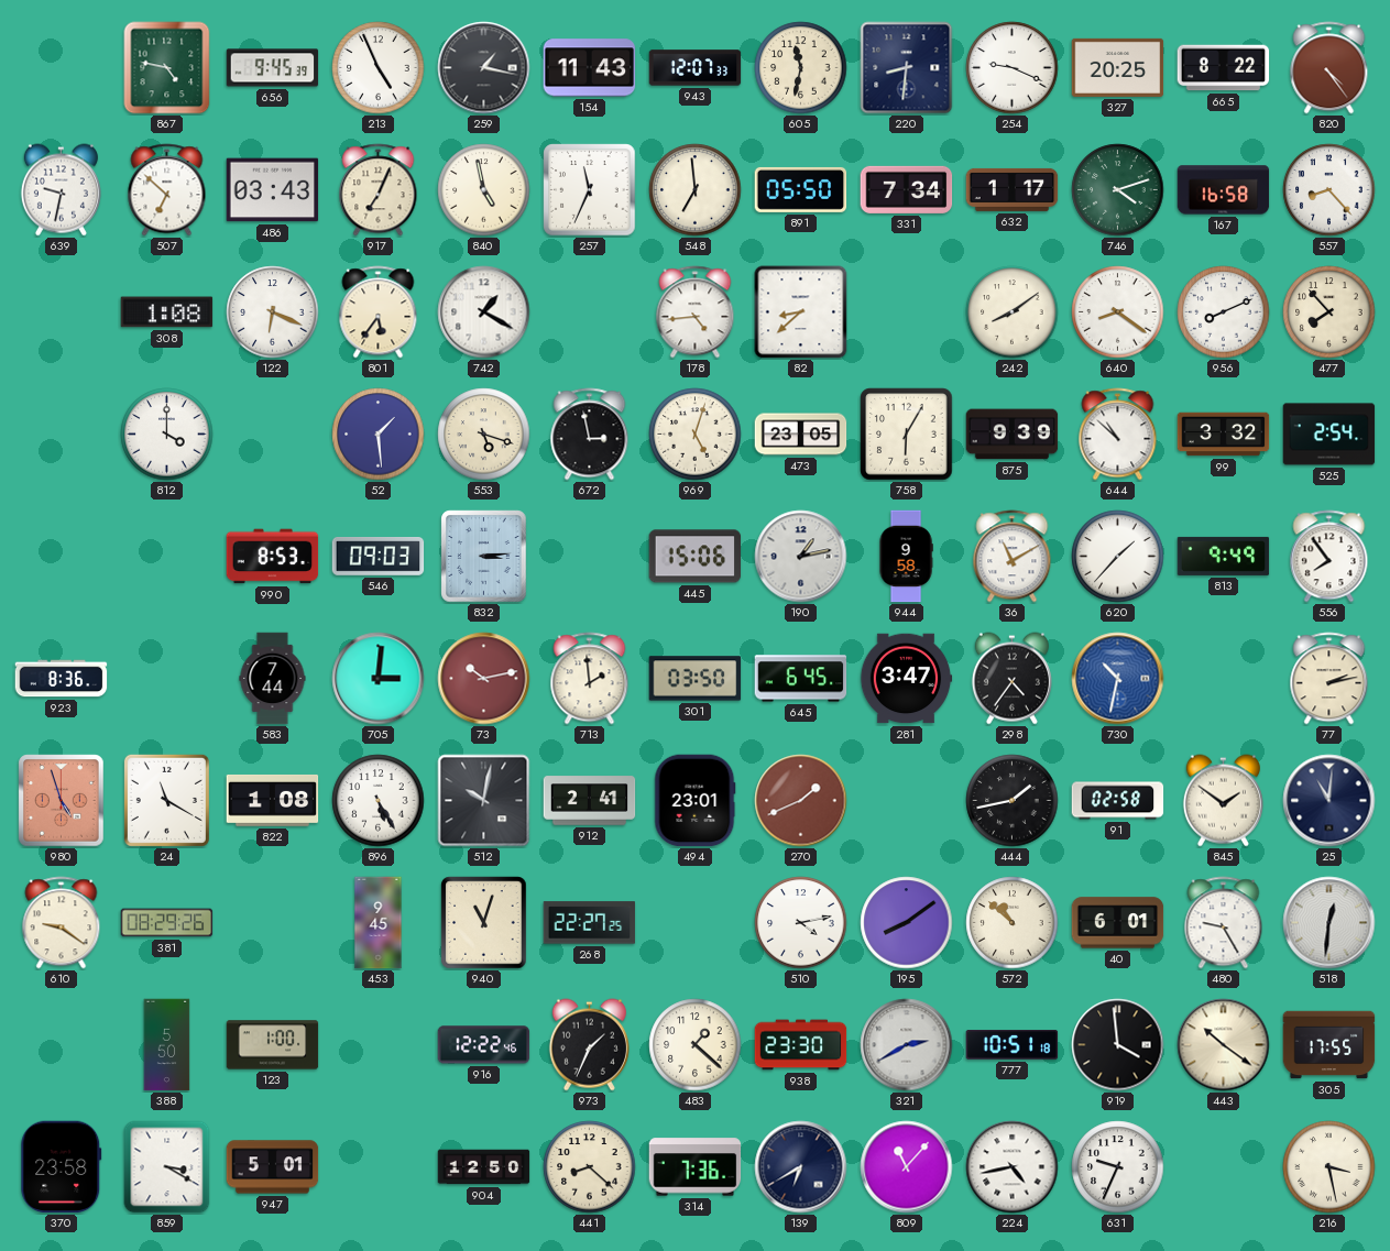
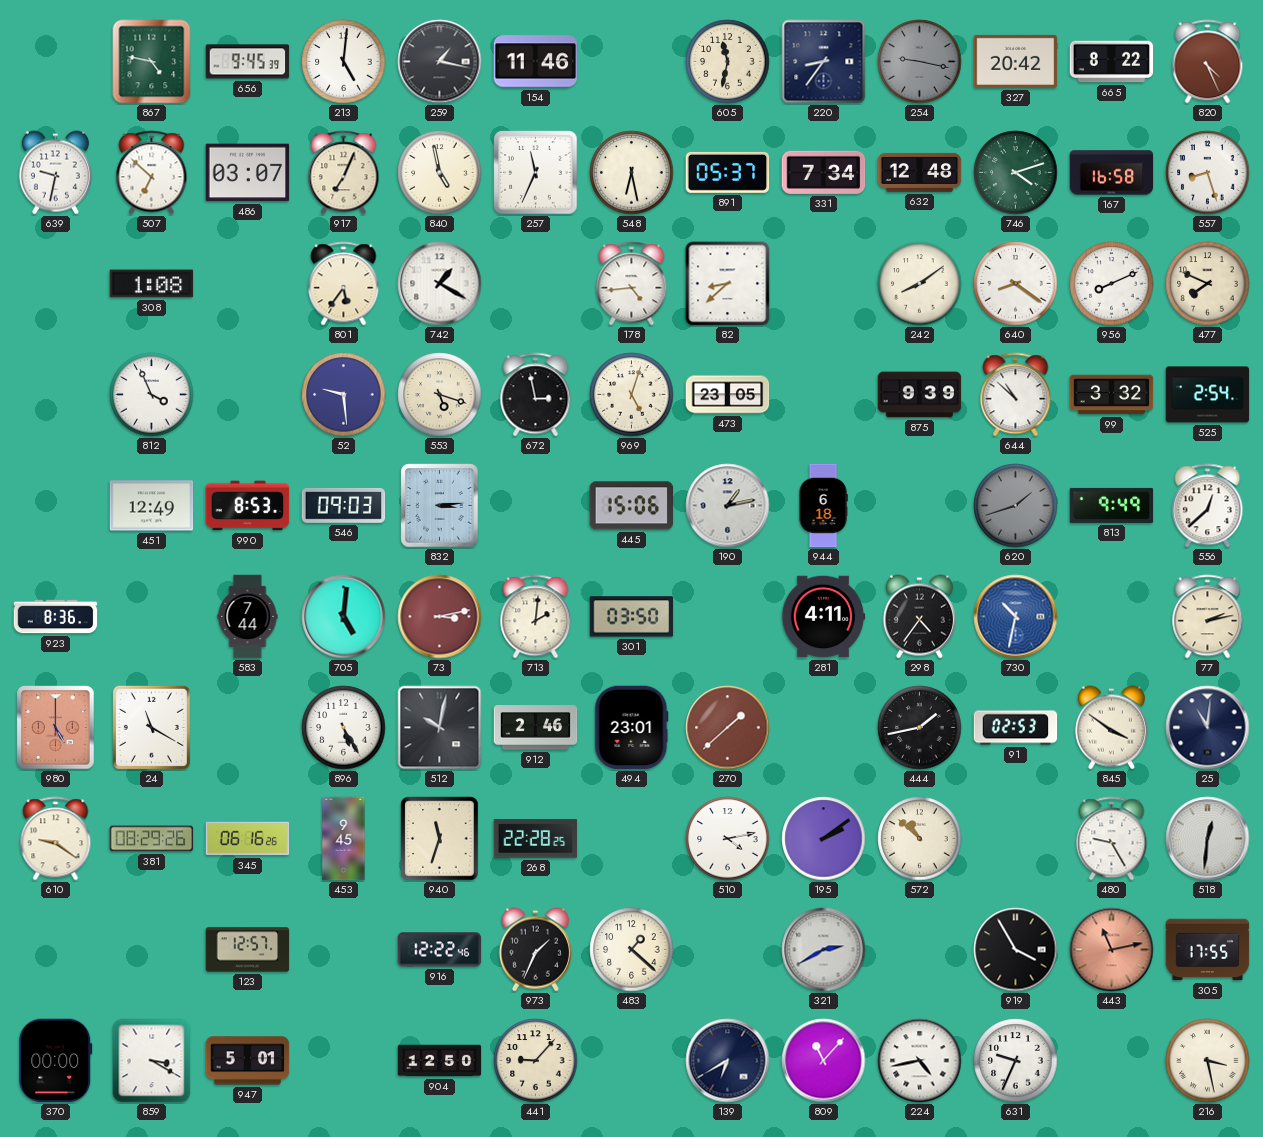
213: 4:56 -> 5:01 (344, 62)
154: 11:43 -> 11:46 (536, 62)
943: 12:07 -> none (696, 68)
220: 8:31 -> 8:36 (824, 62)
254: 9:19 -> 9:17 (920, 62)
254 dial: white -> grey (920, 62)
327: 20:25 -> 20:42 (1016, 61)
820: 4:24 -> 4:26 (1208, 62)
486: 03:43 -> 03:07 (248, 173)
548: 6:59 -> 6:28 (632, 173)
891: 05:50 -> 05:37 (728, 172)
632: 1:17 -> 12:48 (920, 172)
557: 8:23 -> 8:27 (1208, 173)
122: 6:19 -> none (273, 312)
477: 7:53 -> 7:49 (1208, 284)
812: 4:00 -> 3:56 (152, 395)
52: 1:29 -> 9:29 (344, 395)
758: 6:05 -> none (907, 435)
451: none -> 12:49 (152, 506)
944: 9:58 -> 6:18 (823, 506)
36: 11:10 -> none (1013, 557)
620: 1:37 -> 1:42 (1016, 506)
620 dial: white -> grey (1016, 506)
556: 7:54 -> 12:38 (1208, 506)
705: 3:01 -> 5:01 (344, 617)
73: 10:13 -> 3:13 (440, 617)
713: 1:59 -> 2:01 (536, 617)
645: 6:45 -> none (801, 679)
281: 3:47 -> 4:11 (823, 617)
980: 4:57 -> 5:00 (56, 728)
822: 1:08 -> none (273, 800)
912: 2:41 -> 2:46 (536, 728)
270: 1:41 -> 1:38 (728, 728)
91: 02:58 -> 02:53 (1016, 728)
845: 1:51 -> 3:51 (1111, 728)
345: none -> 06:16 (248, 839)
940: 11:03 -> 11:33 (440, 839)
268: 22:27 -> 22:28 (536, 839)
195: 8:09 -> 2:09 (824, 839)
40: 6:01 -> none (1118, 923)
388: 5:50 -> none (167, 1045)
123: 1:00 -> 12:57 (248, 950)
938: 23:30 -> none (801, 1045)
777: 10:51 -> none (1013, 1045)
919: 3:59 -> 3:55 (1016, 950)
443: 10:21 -> 11:13 (1112, 950)
443 dial: cream -> salmon (1112, 950)
370: 23:58 -> 00:00 (56, 1061)
441: 8:22 -> 9:07 (536, 1061)
314: 7:36 -> none (696, 1167)
